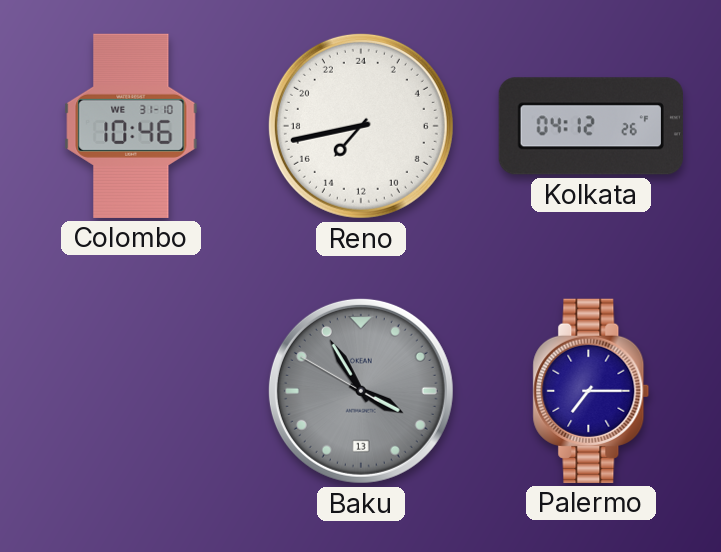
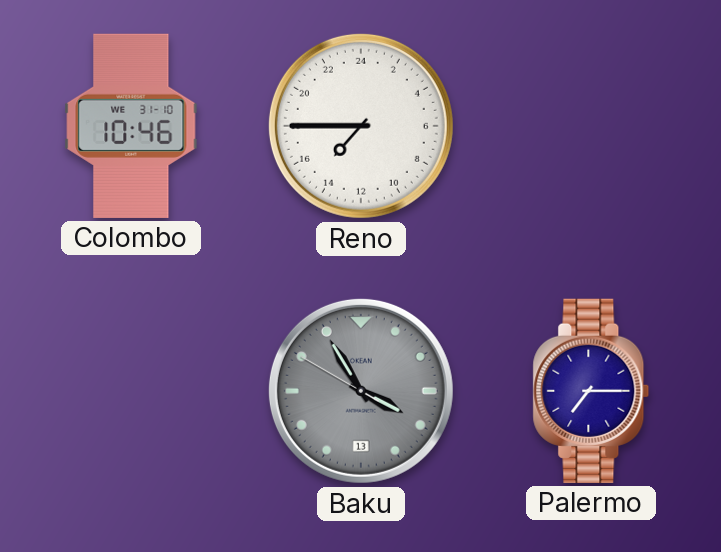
Reno: 14:43 -> 14:45 (361, 126)
Kolkata: 04:12 -> none (591, 126)
